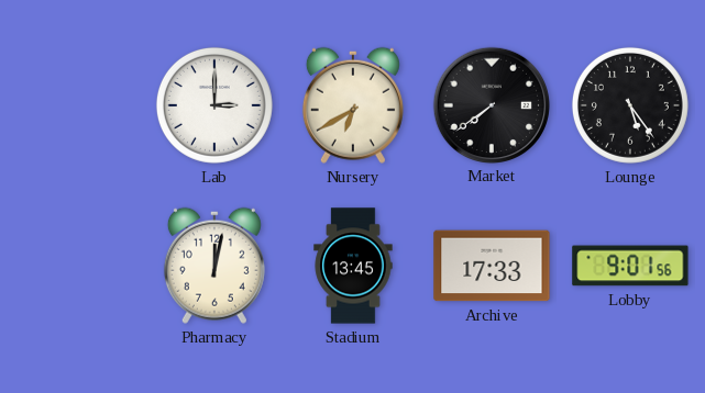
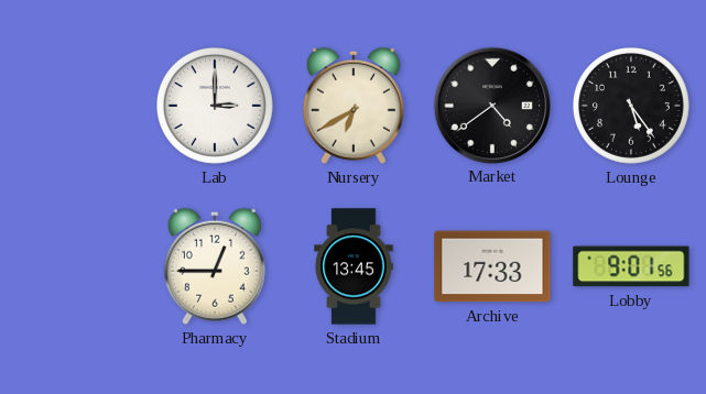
Market: 7:39 -> 4:39 (491, 105)
Pharmacy: 12:02 -> 12:45 (215, 266)
